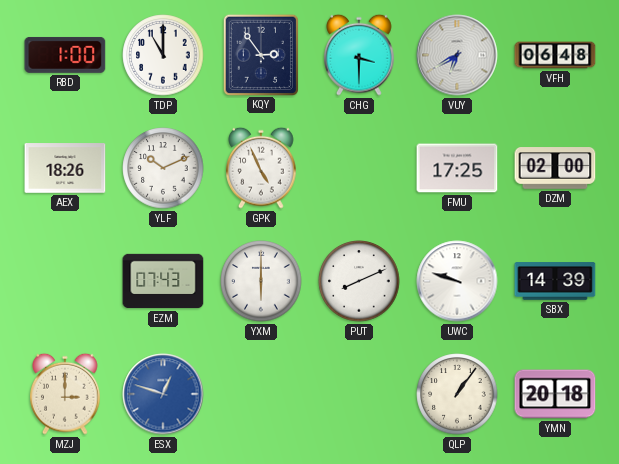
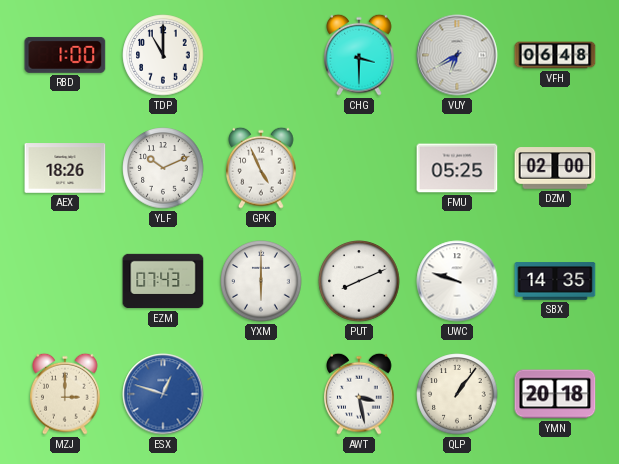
KQY: 2:54 -> none (260, 54)
FMU: 17:25 -> 05:25 (457, 168)
SBX: 14:39 -> 14:35 (555, 281)
AWT: none -> 3:28 (359, 394)
